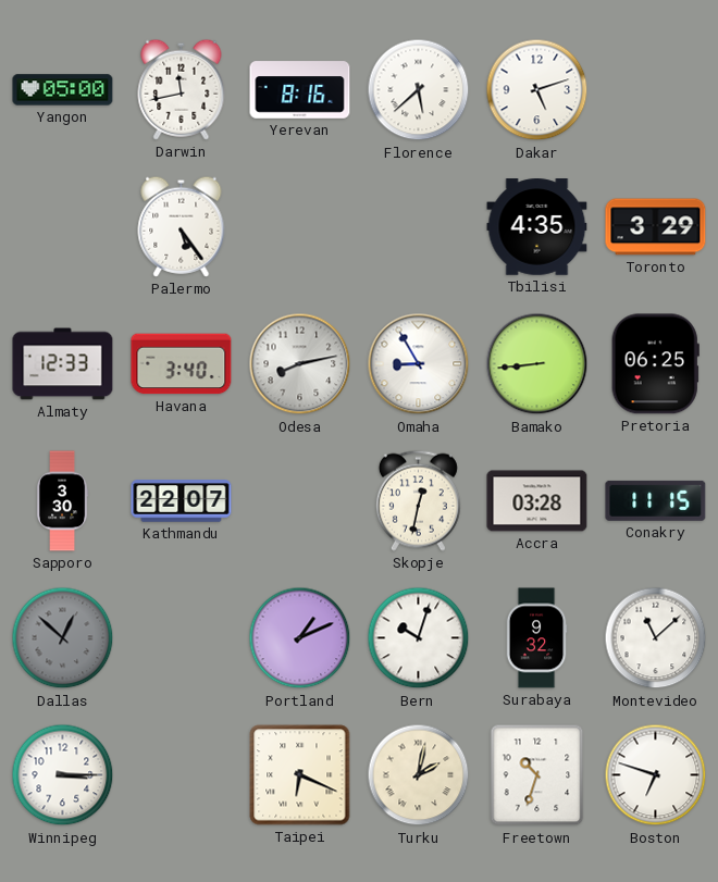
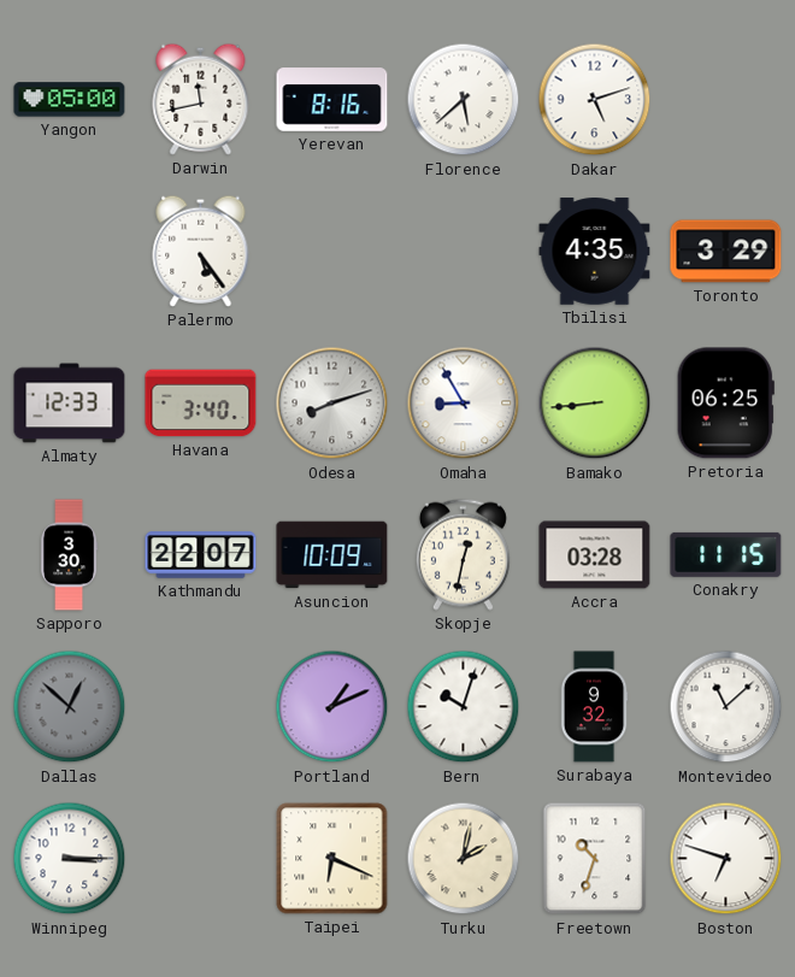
Odesa: 8:13 -> 8:12 (332, 404)
Asuncion: none -> 10:09 (332, 555)
